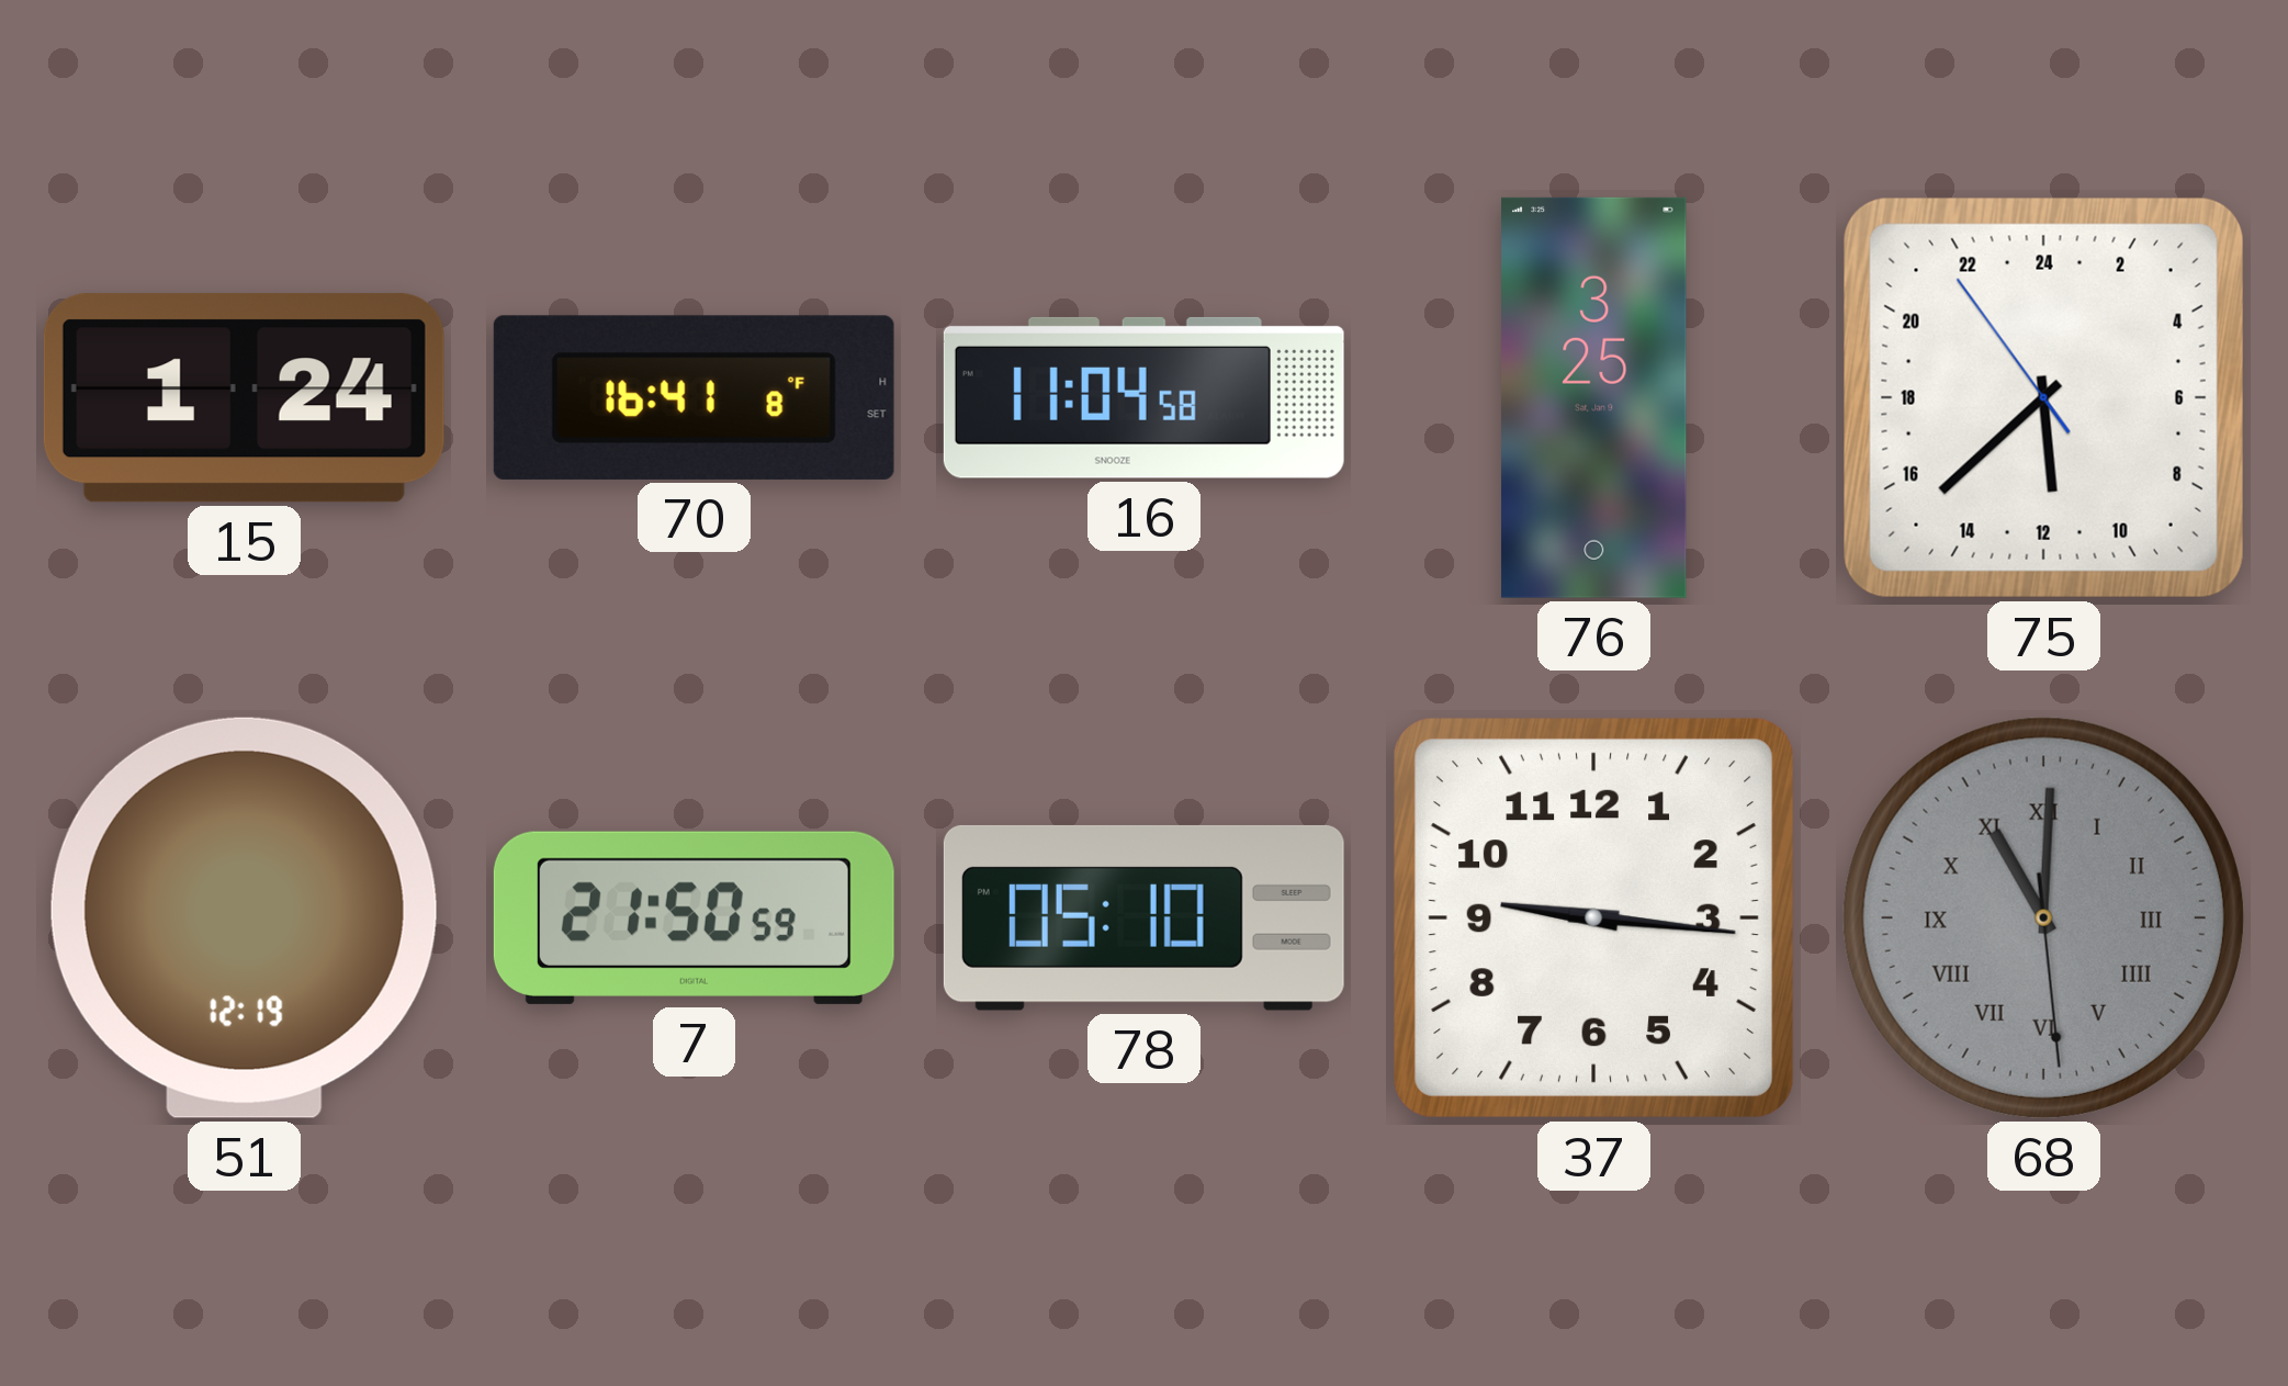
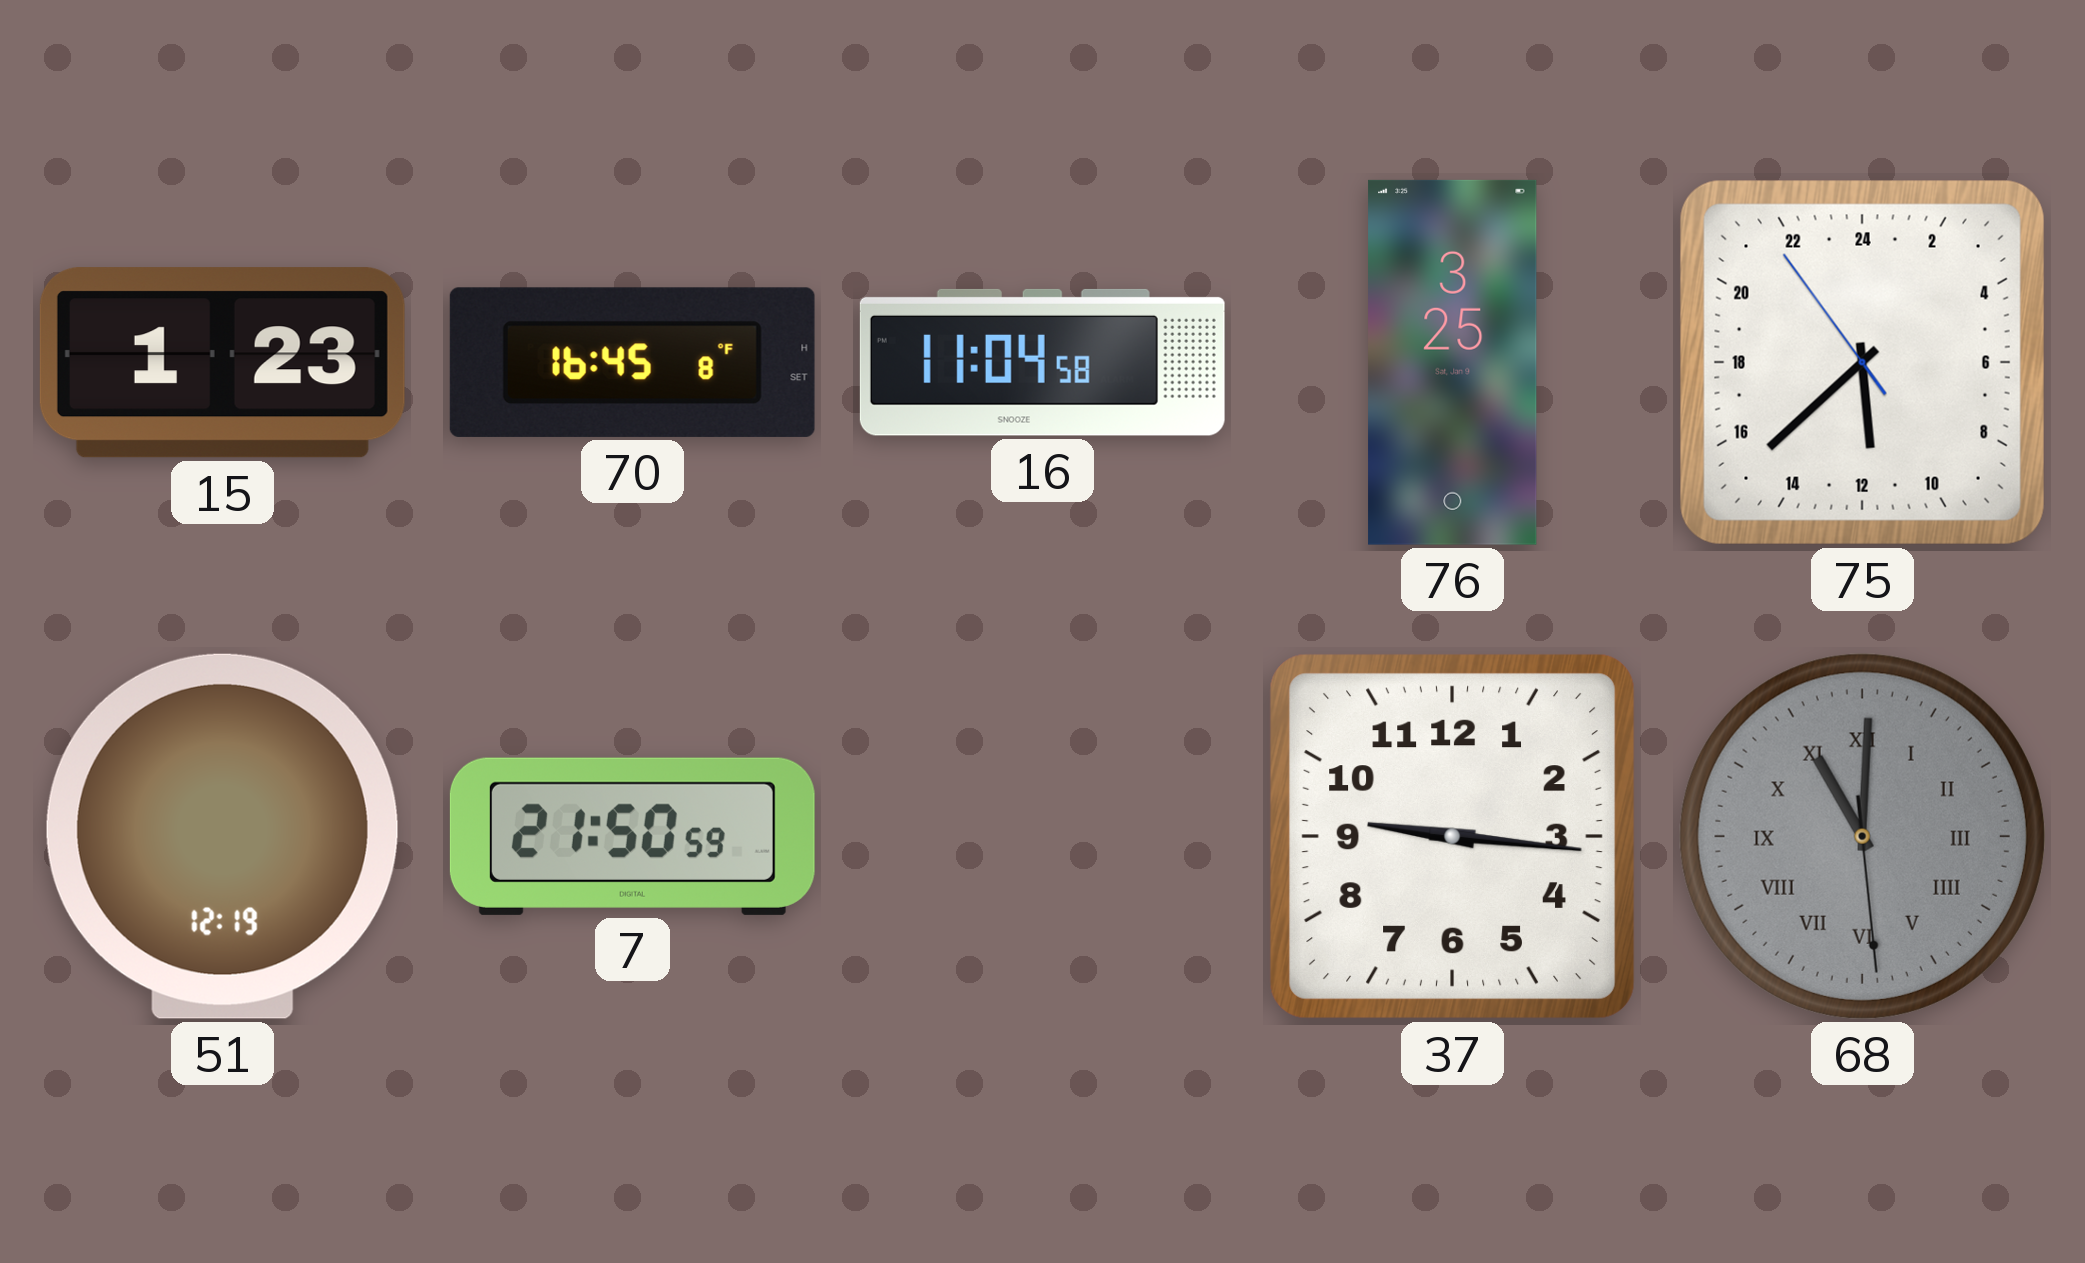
15: 1:24 -> 1:23 (222, 363)
70: 16:41 -> 16:45 (632, 362)
78: 05:10 -> none (1143, 917)
